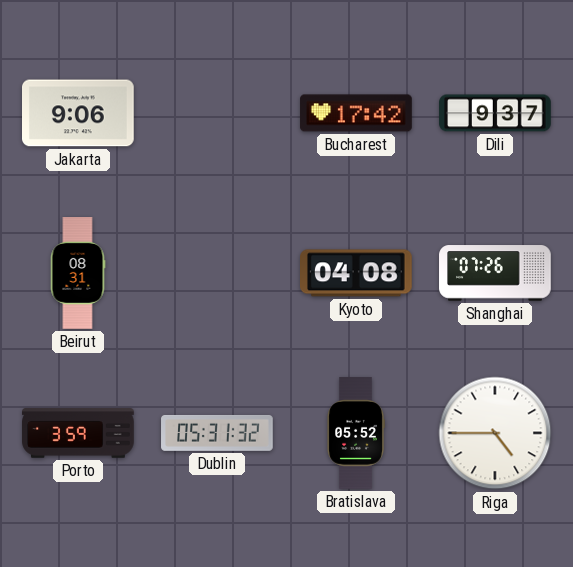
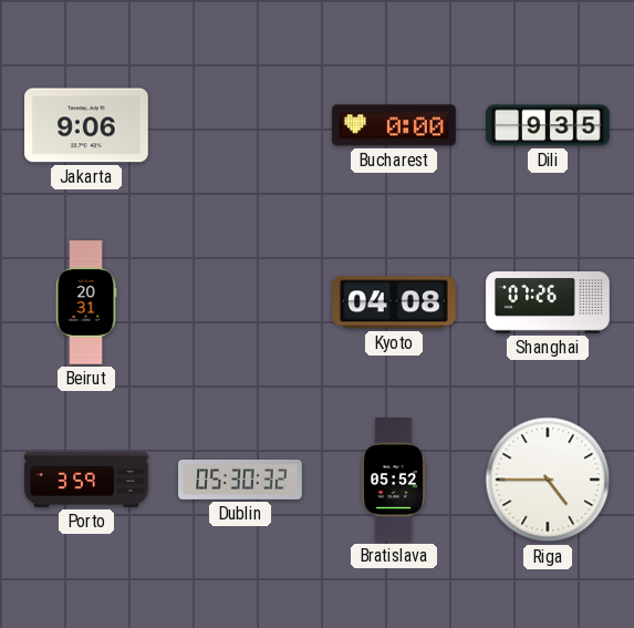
Bucharest: 17:42 -> 0:00 (394, 125)
Dili: 9:37 -> 9:35 (548, 125)
Beirut: 08:31 -> 20:31 (86, 302)
Dublin: 05:31 -> 05:30 (240, 480)
